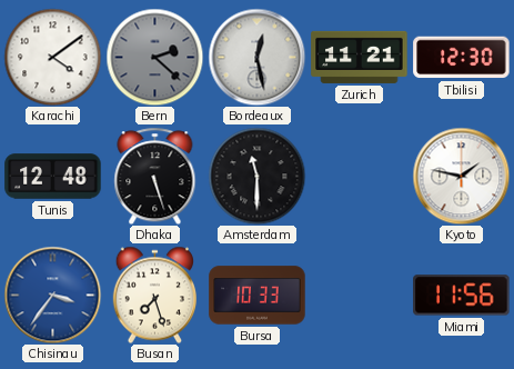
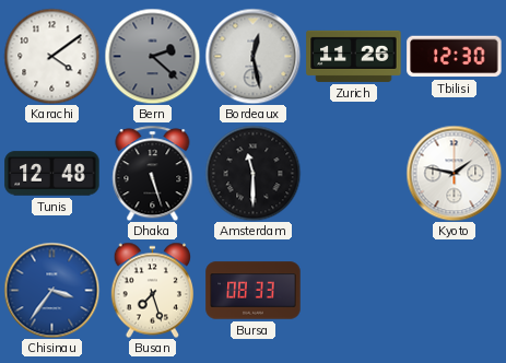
Zurich: 11:21 -> 11:26 (354, 56)
Bursa: 10:33 -> 08:33 (254, 291)
Miami: 11:56 -> none (462, 296)
